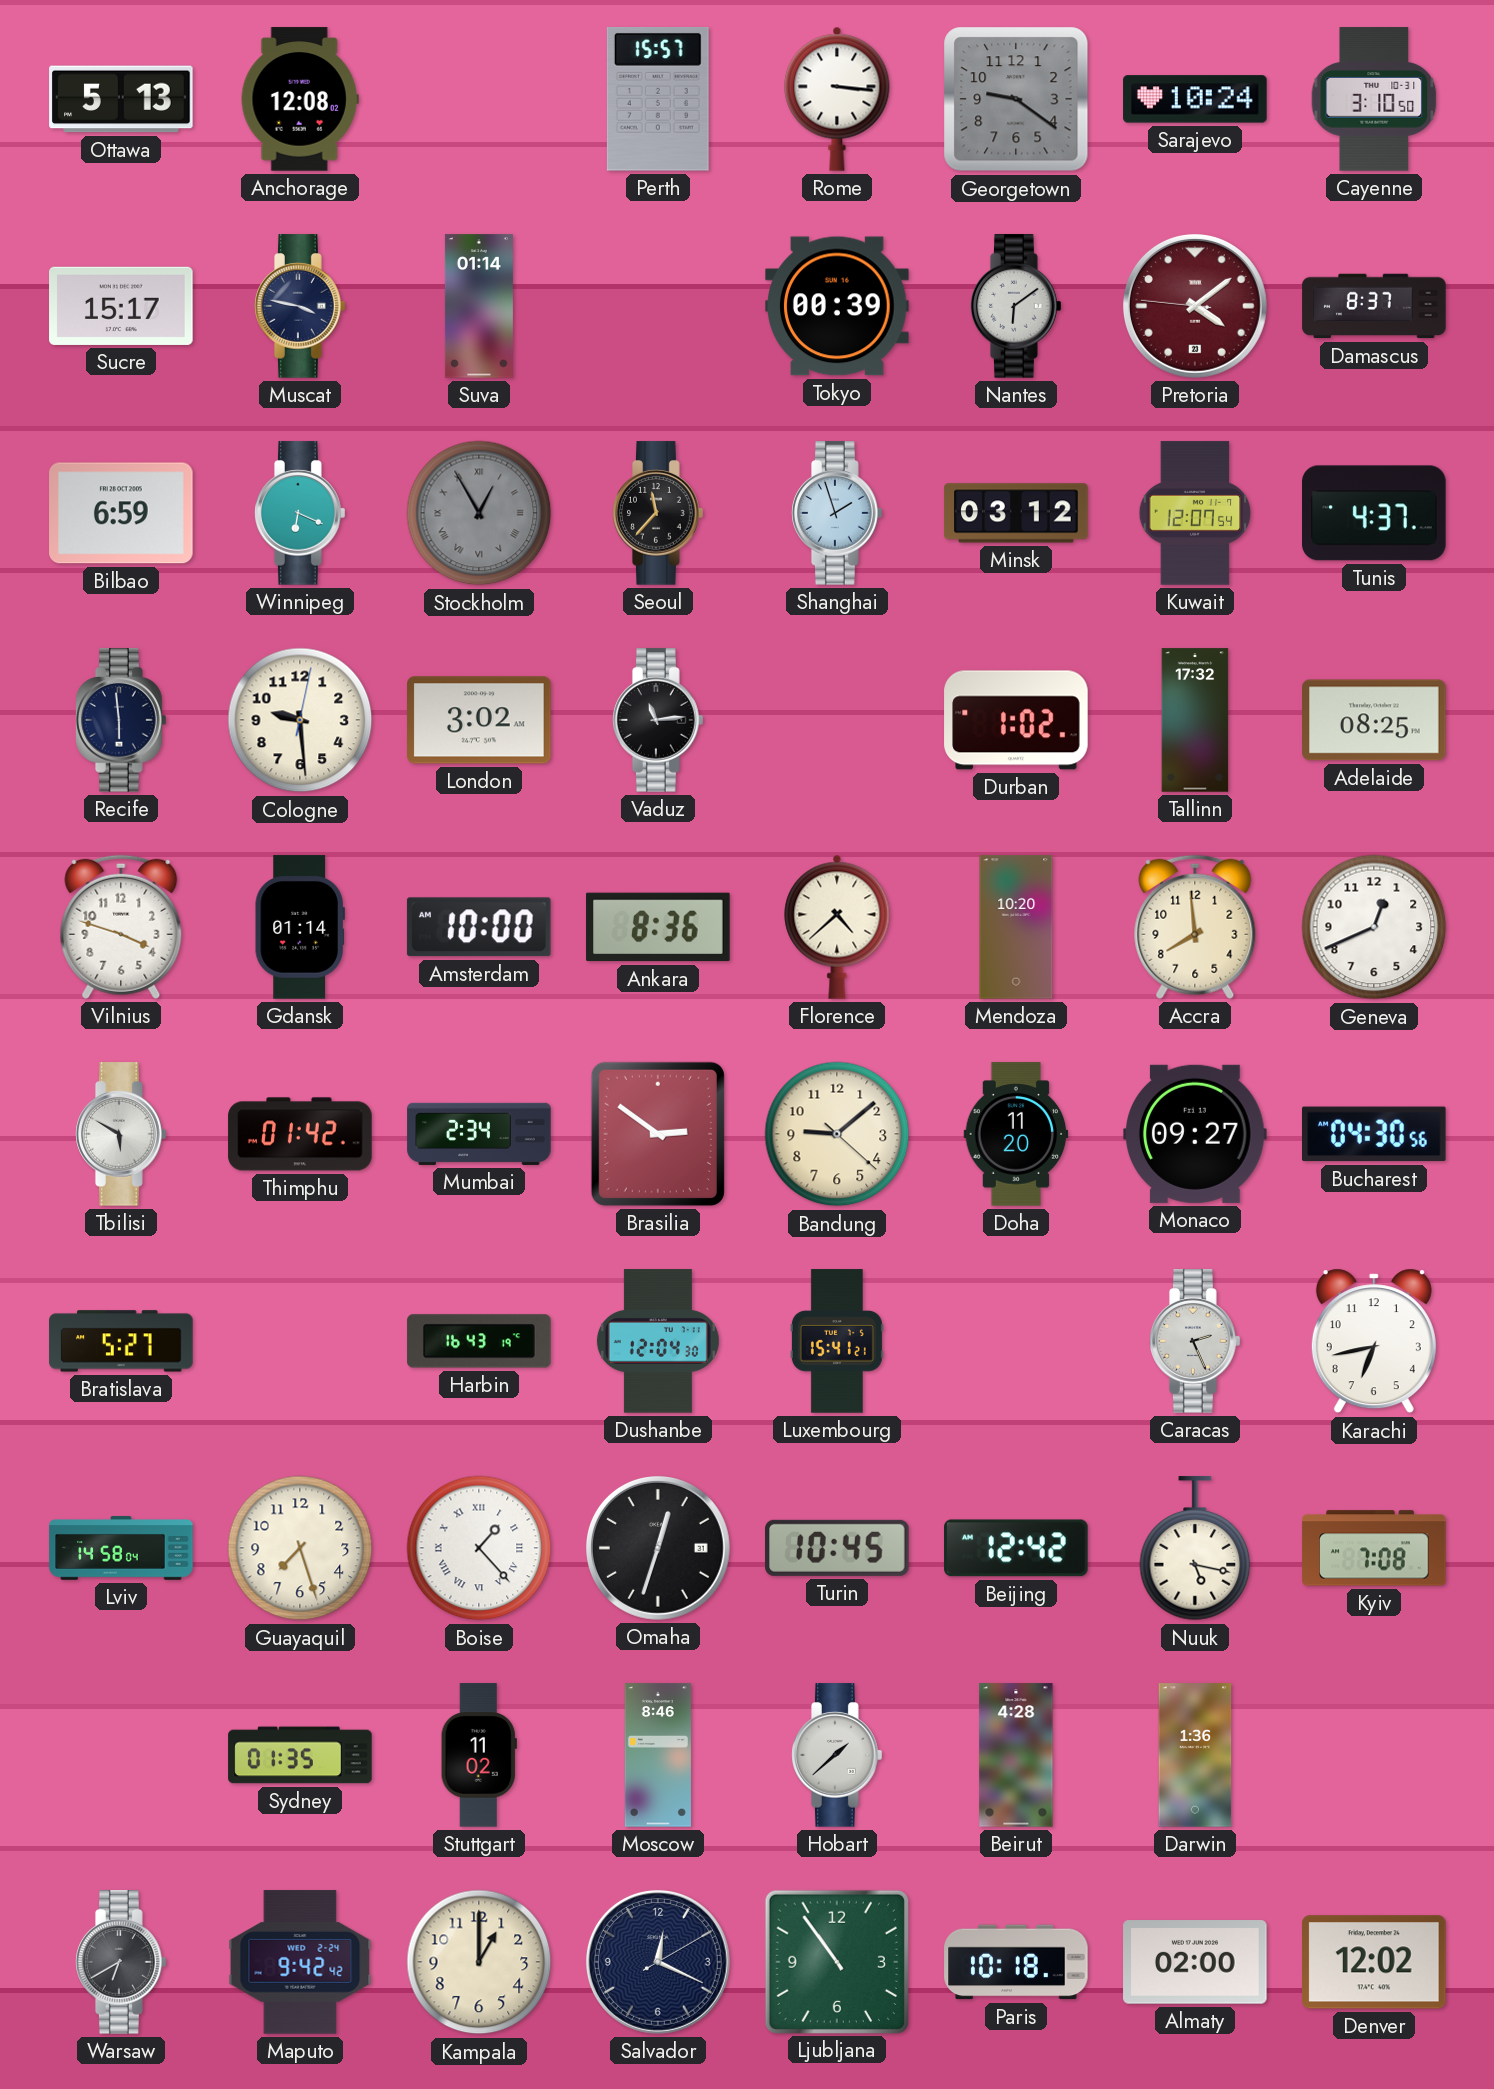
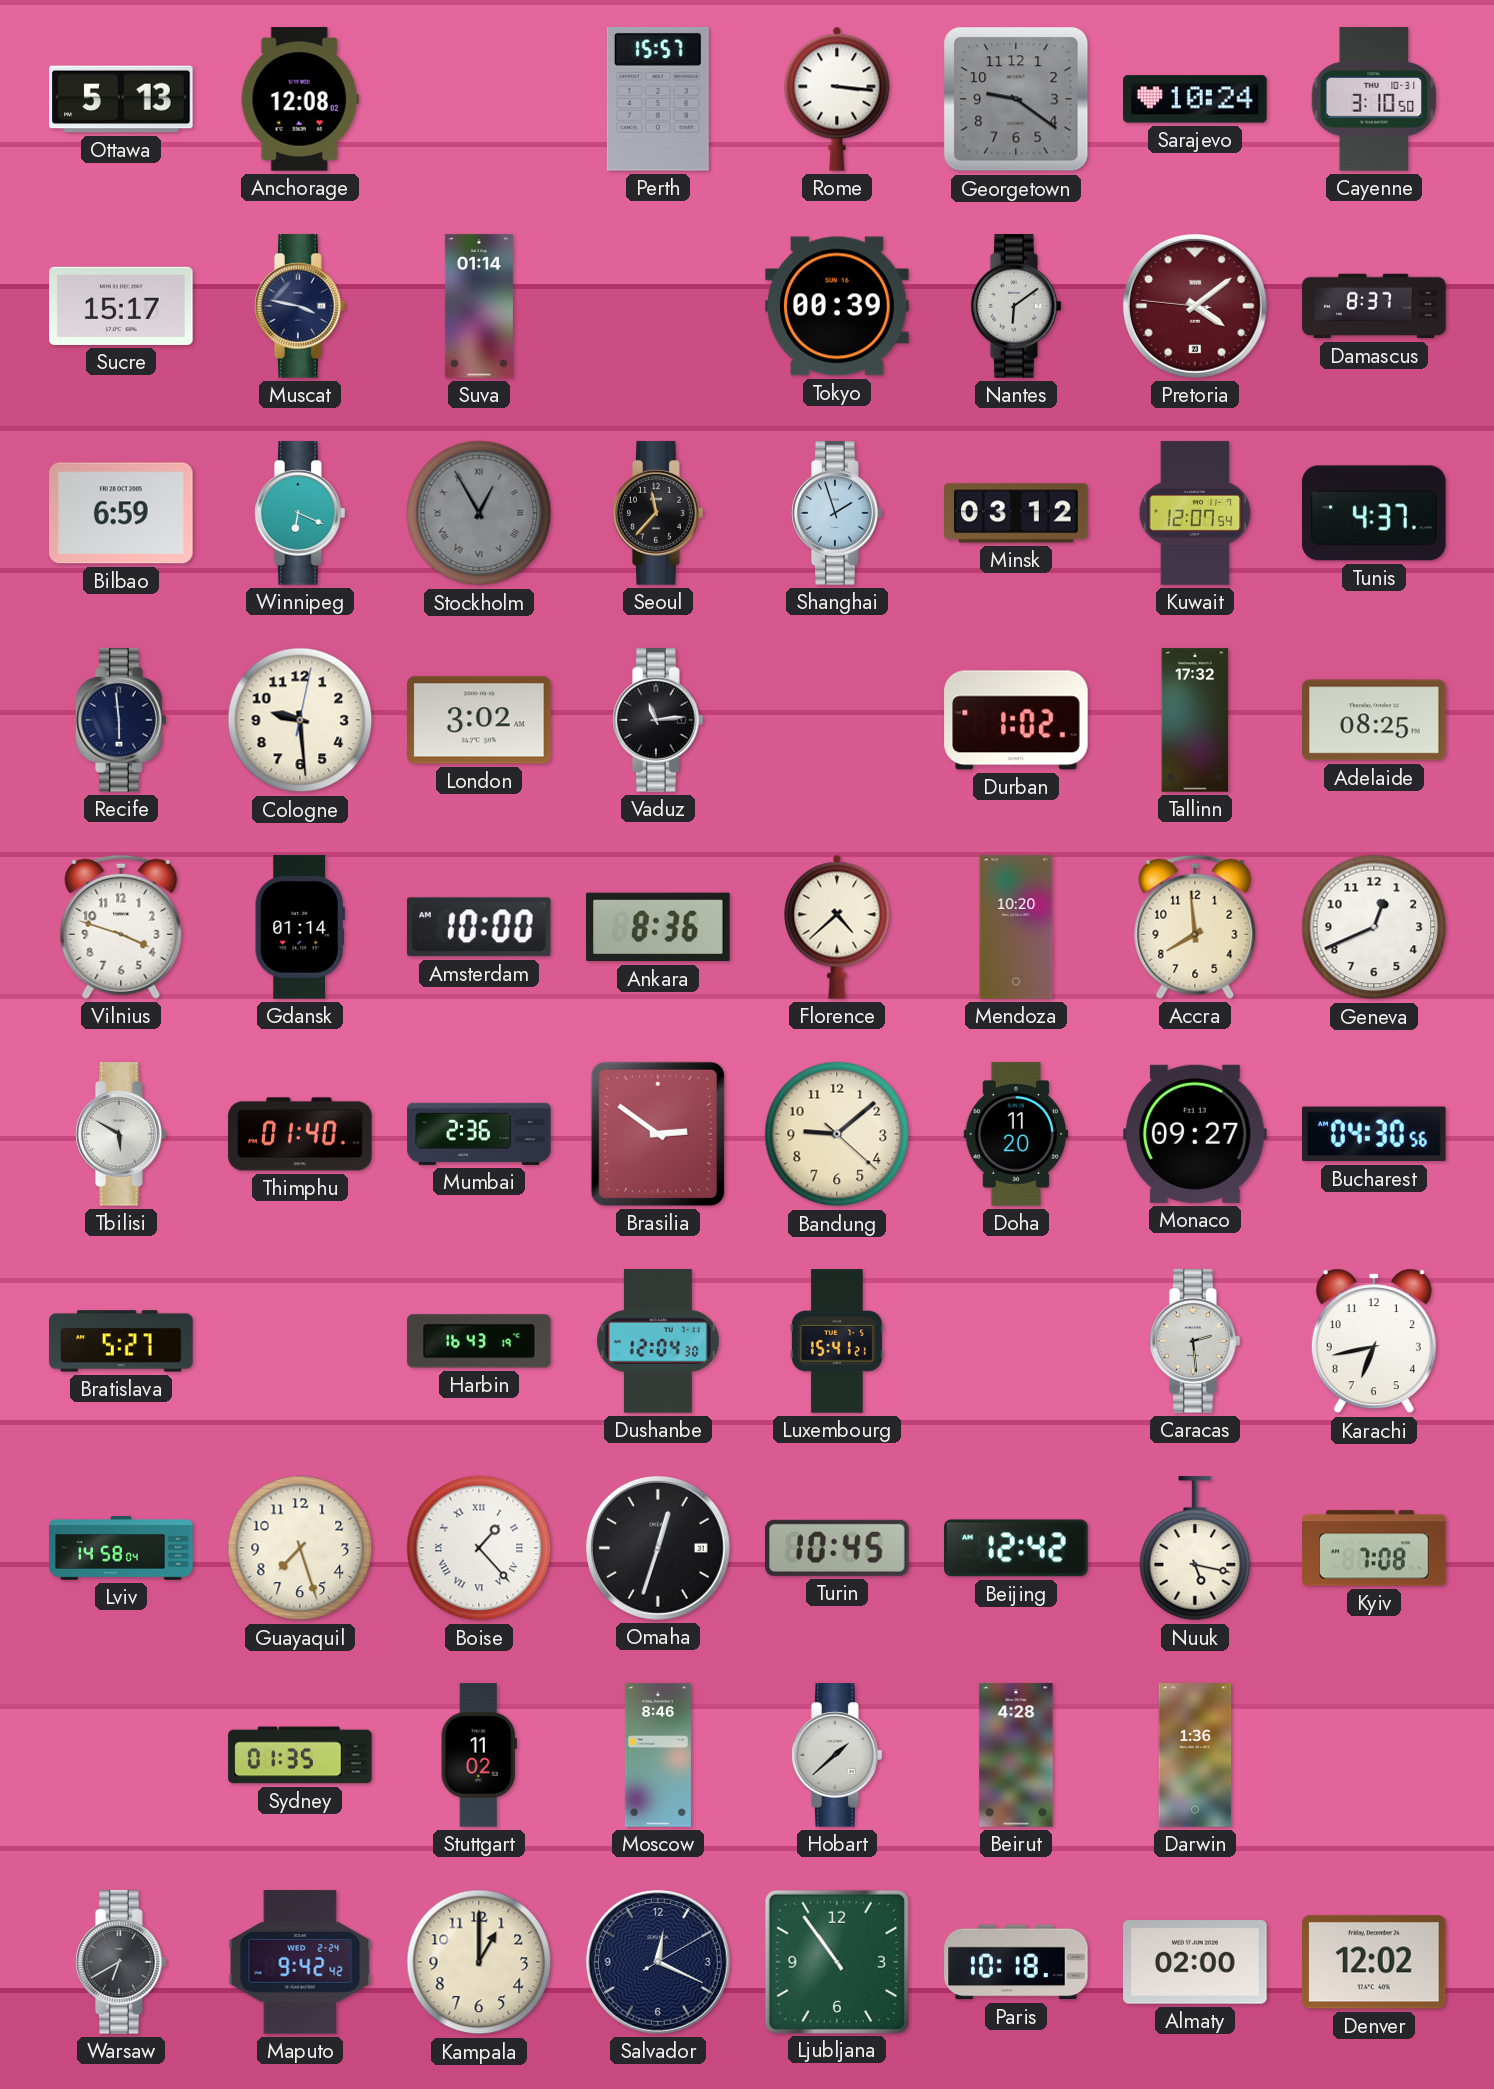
Thimphu: 01:42 -> 01:40 (300, 1134)
Mumbai: 2:34 -> 2:36 (479, 1134)
Caracas: 2:26 -> 2:29 (1195, 1341)
